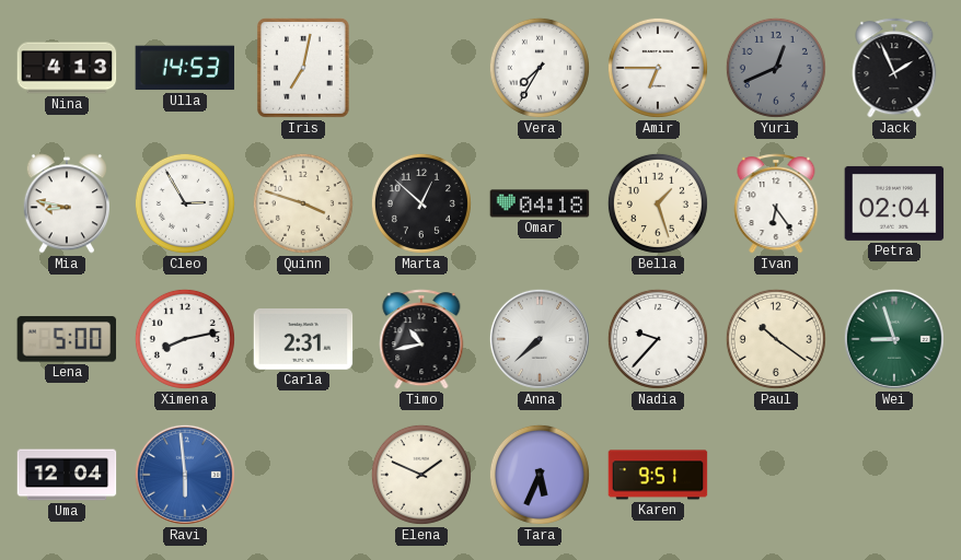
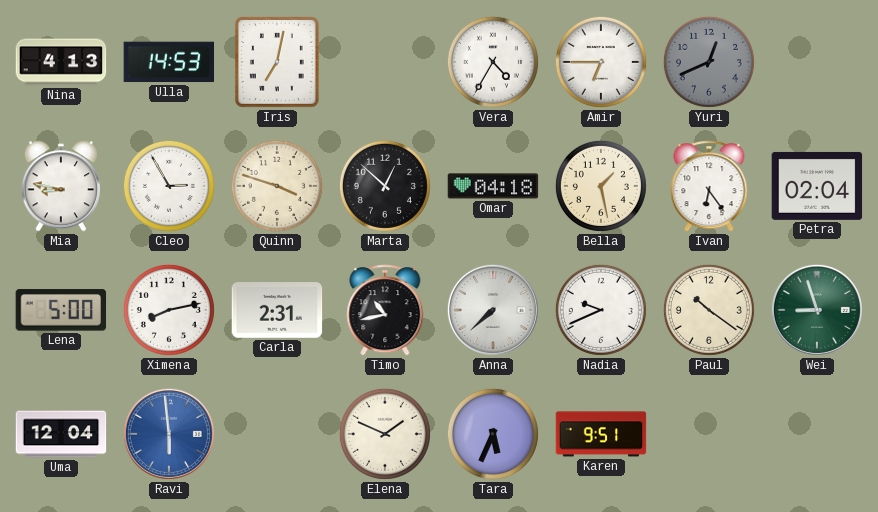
Vera: 7:35 -> 4:35 (493, 62)
Jack: 1:56 -> none (894, 68)
Bella: 1:27 -> 1:28 (601, 186)
Nadia: 9:37 -> 9:41 (601, 310)
